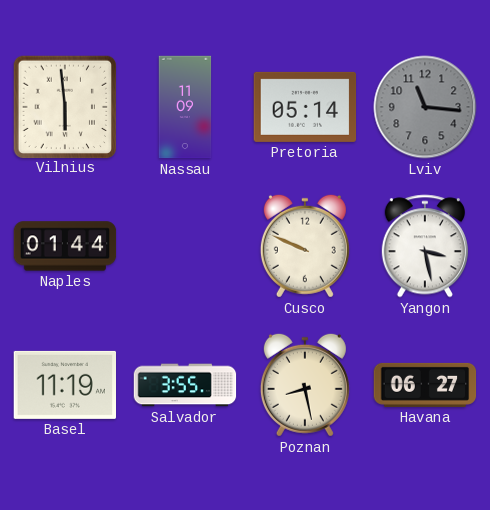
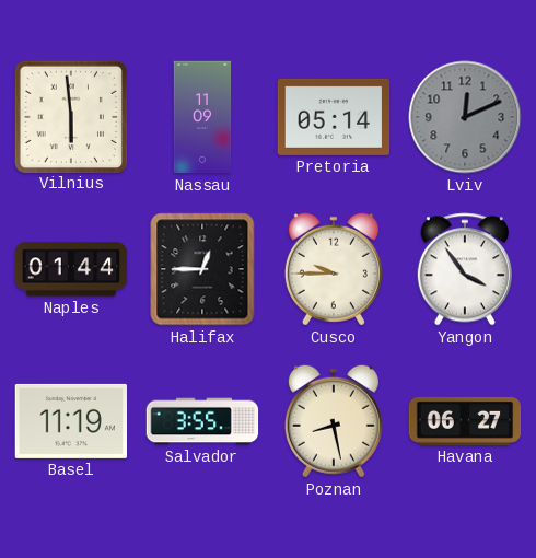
Lviv: 11:16 -> 12:11 (465, 117)
Halifax: none -> 12:45 (202, 269)
Cusco: 9:49 -> 9:45 (334, 269)
Yangon: 3:28 -> 3:54 (465, 269)
